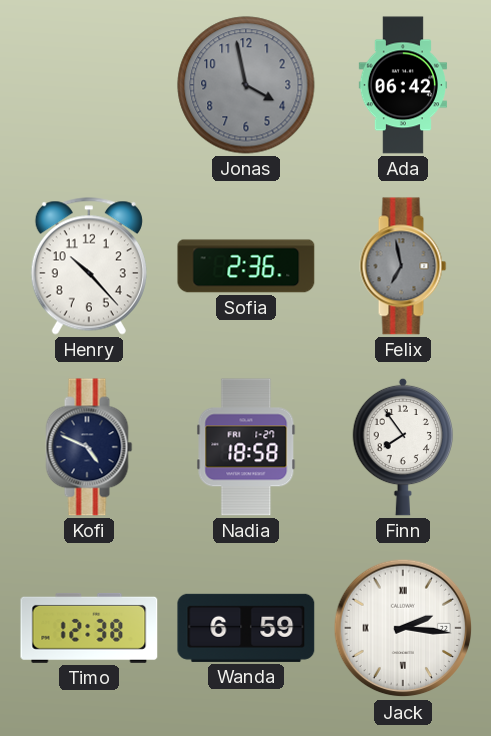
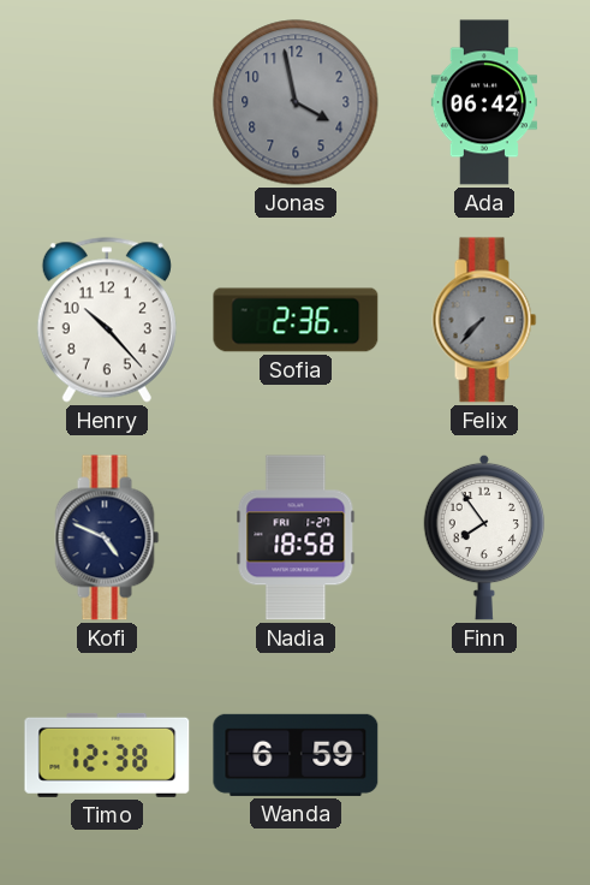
Felix: 6:58 -> 7:37 (484, 320)
Jack: 2:16 -> none (403, 628)
